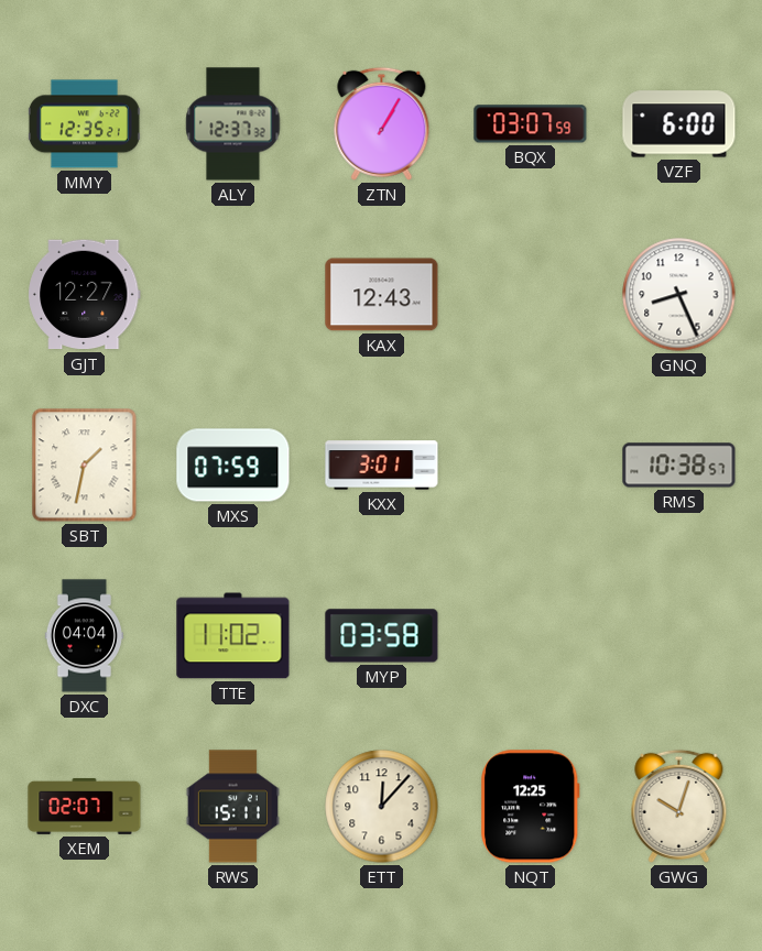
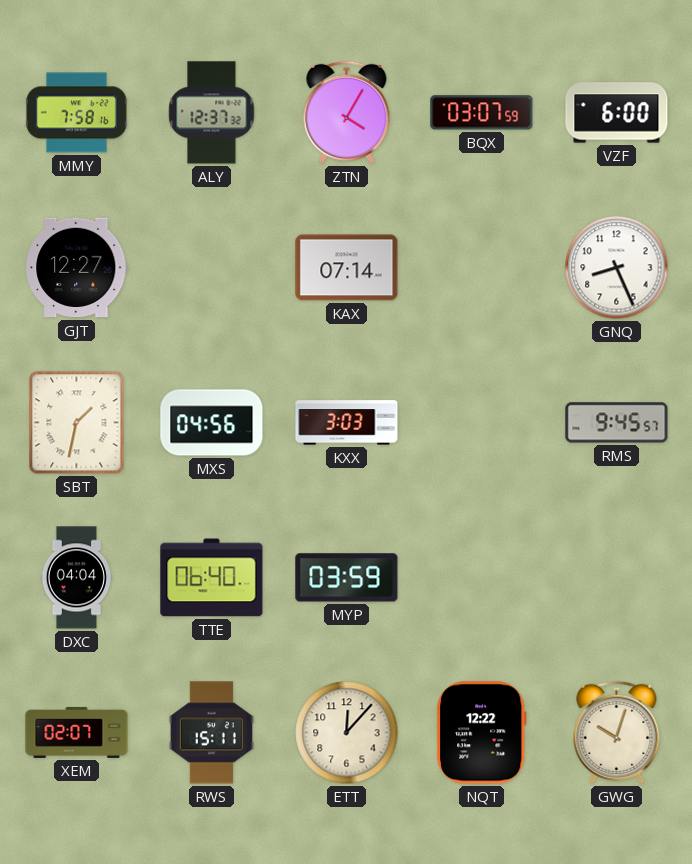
MMY: 12:35 -> 7:58 (76, 113)
ZTN: 1:05 -> 4:05 (347, 112)
KAX: 12:43 -> 07:14 (347, 268)
MXS: 07:59 -> 04:56 (212, 423)
KXX: 3:01 -> 3:03 (347, 423)
RMS: 10:38 -> 9:45 (617, 423)
TTE: 11:02 -> 06:40 (212, 578)
MYP: 03:58 -> 03:59 (347, 578)
NQT: 12:25 -> 12:22 (482, 733)
